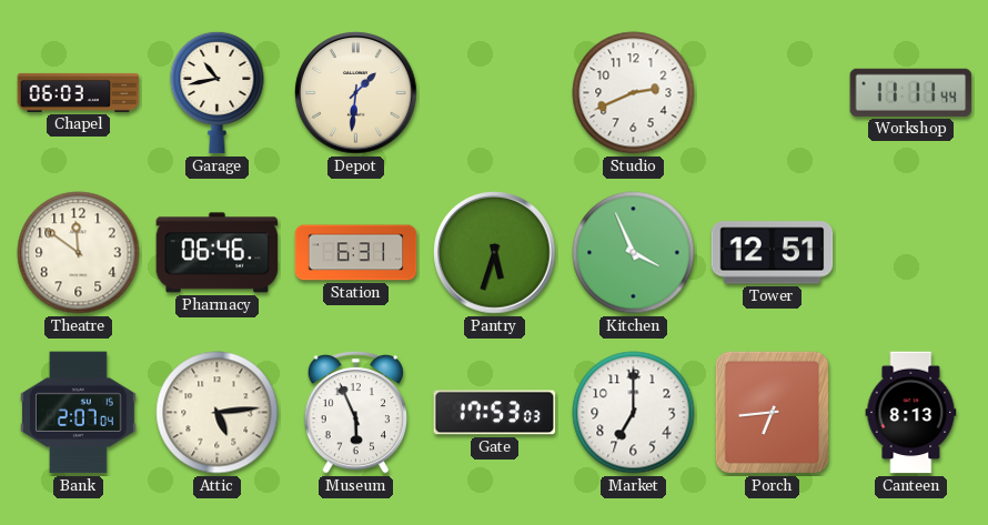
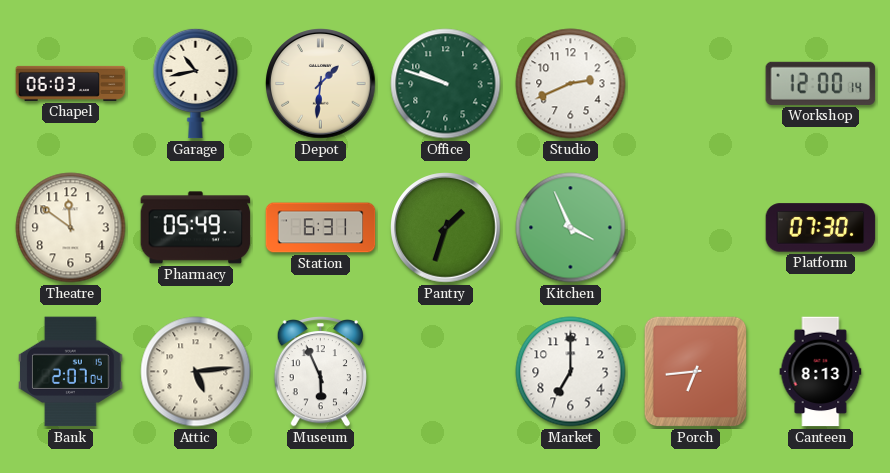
Office: none -> 9:48 (446, 84)
Workshop: 11:11 -> 12:00 (821, 83)
Pharmacy: 06:46 -> 05:49 (196, 228)
Pantry: 5:33 -> 1:33 (446, 228)
Tower: 12:51 -> none (773, 253)
Platform: none -> 07:30 (821, 228)
Gate: 17:53 -> none (495, 413)
